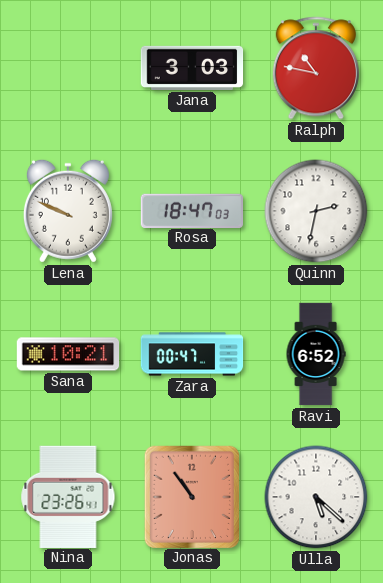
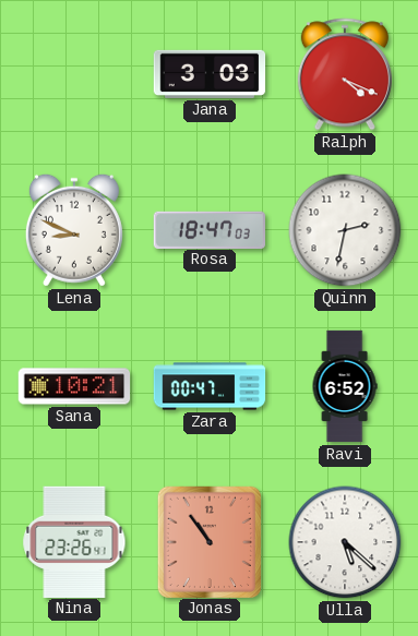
Ralph: 10:47 -> 4:19 (345, 74)
Lena: 9:49 -> 8:49 (74, 230)
